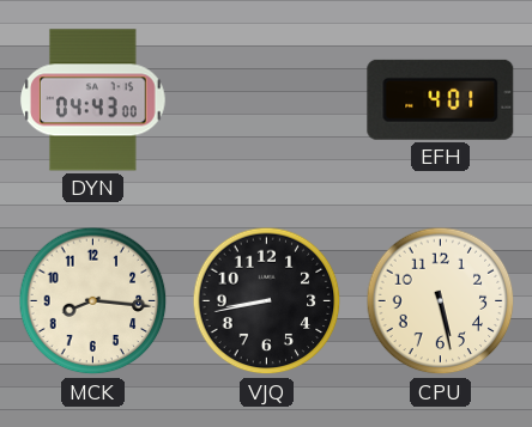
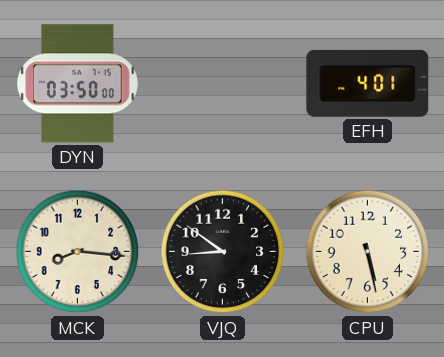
DYN: 04:43 -> 03:50 (78, 84)
VJQ: 8:43 -> 8:51 (223, 252)
